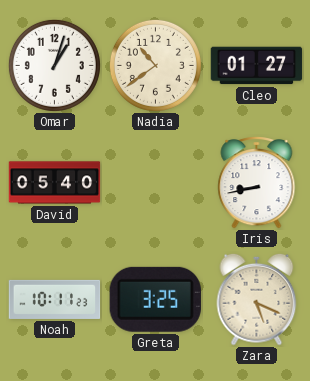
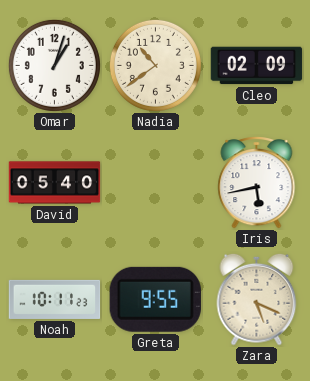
Cleo: 01:27 -> 02:09 (257, 66)
Iris: 8:43 -> 5:43 (257, 183)
Greta: 3:25 -> 9:55 (155, 299)
